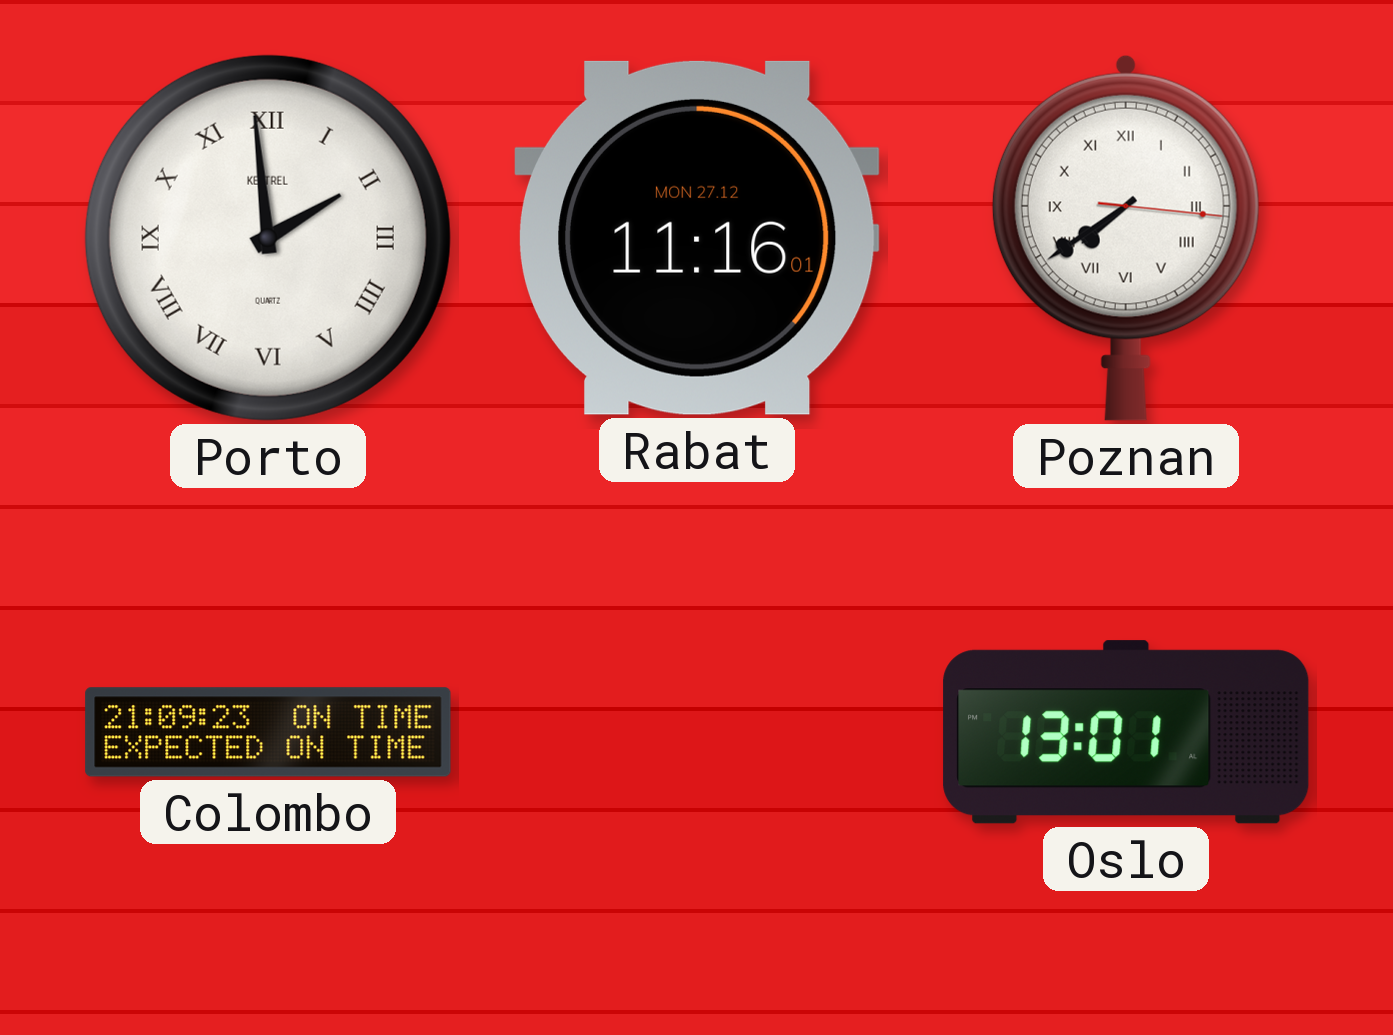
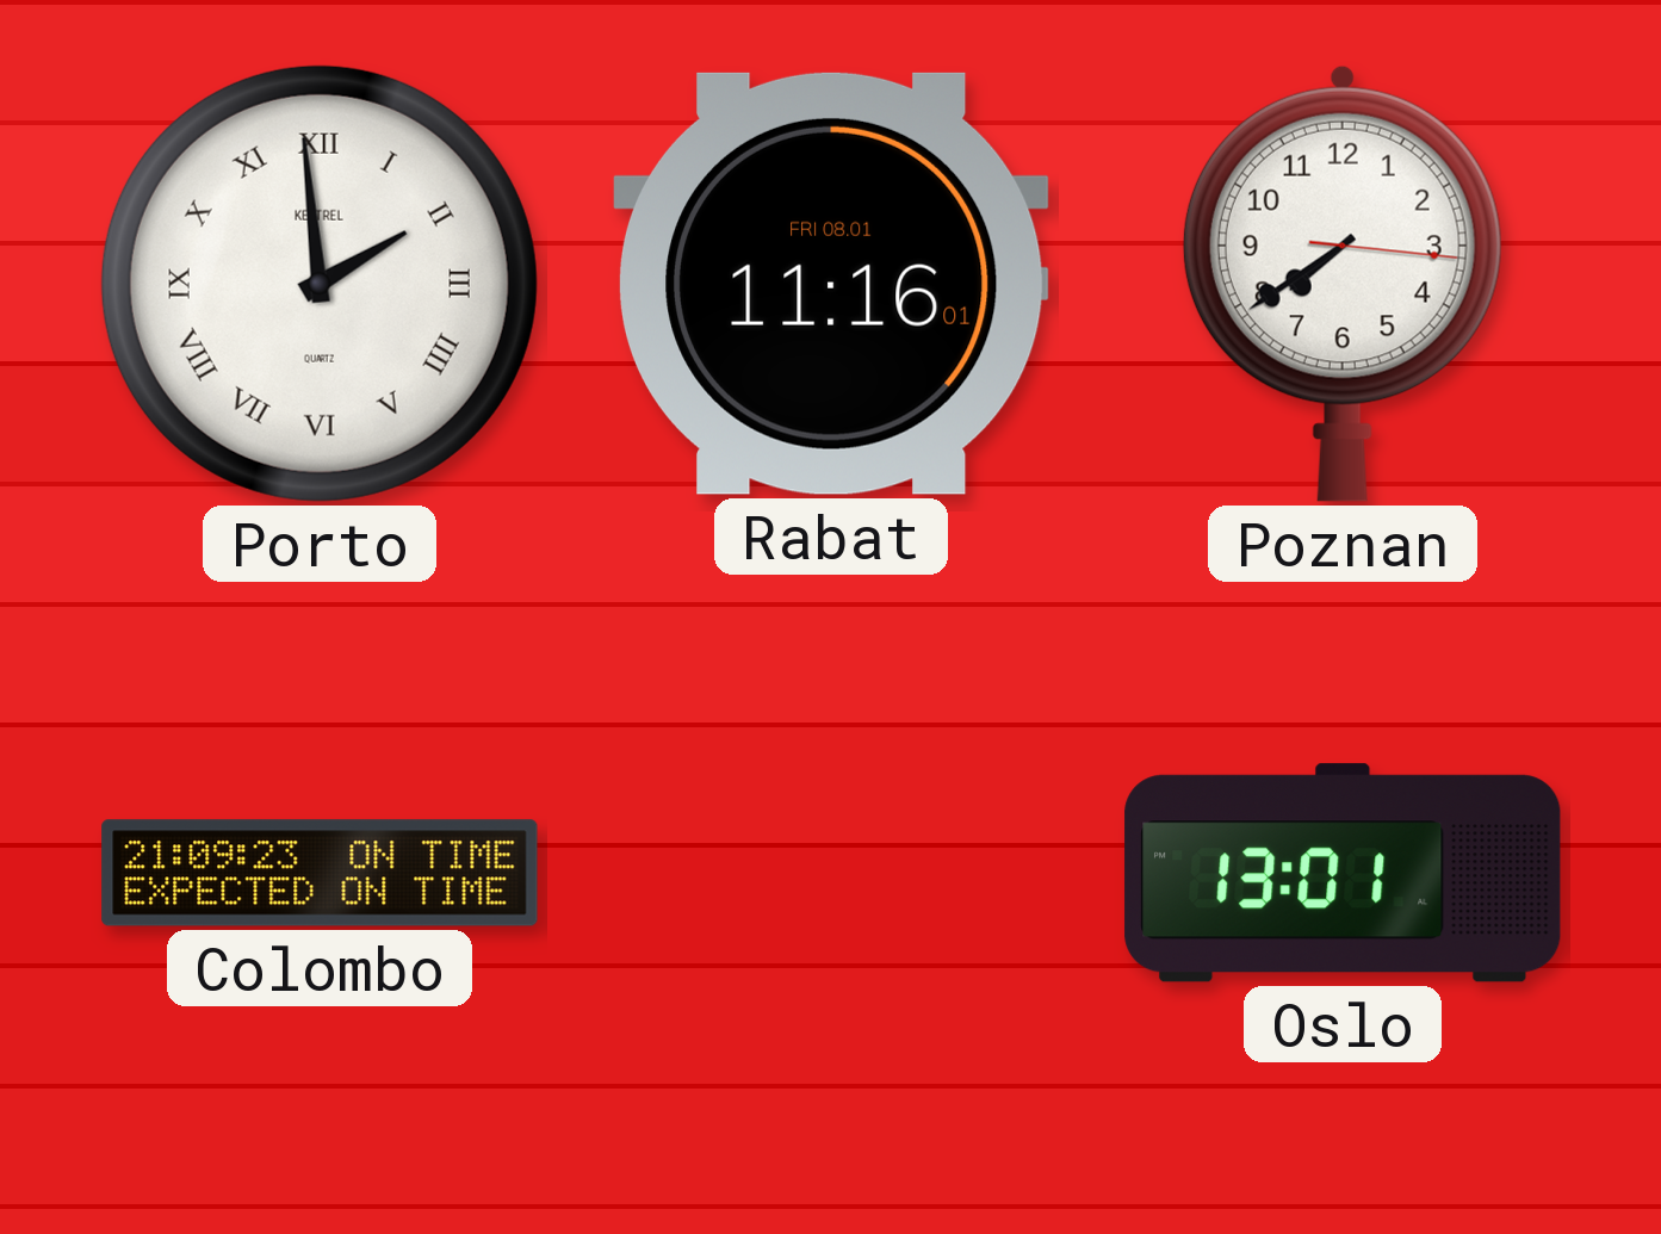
Rabat date: MON 27.12 -> FRI 08.01 (832, 284)
Poznan numerals: Roman -> Arabic (1343, 284)
